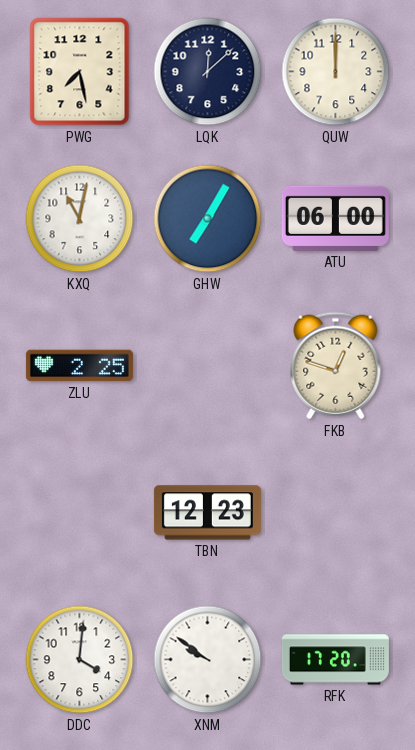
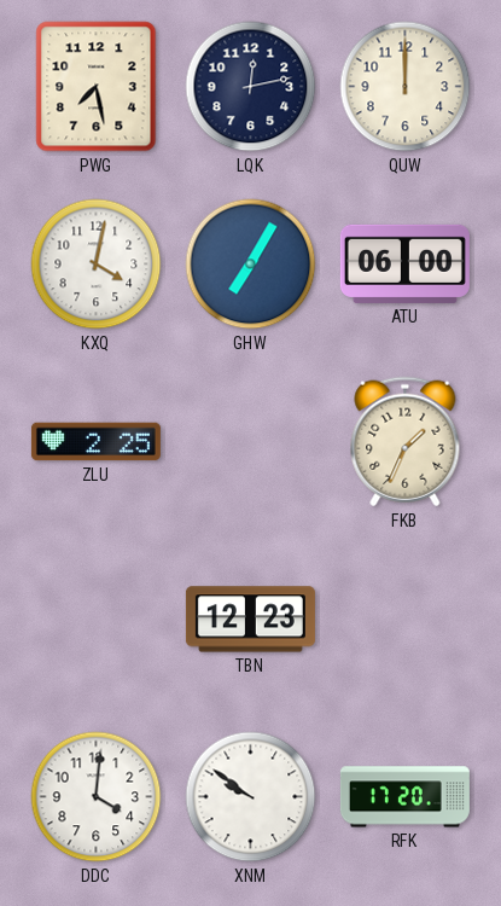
LQK: 12:08 -> 12:13 (251, 87)
KXQ: 11:02 -> 4:02 (97, 265)
FKB: 12:48 -> 1:34 (406, 442)
